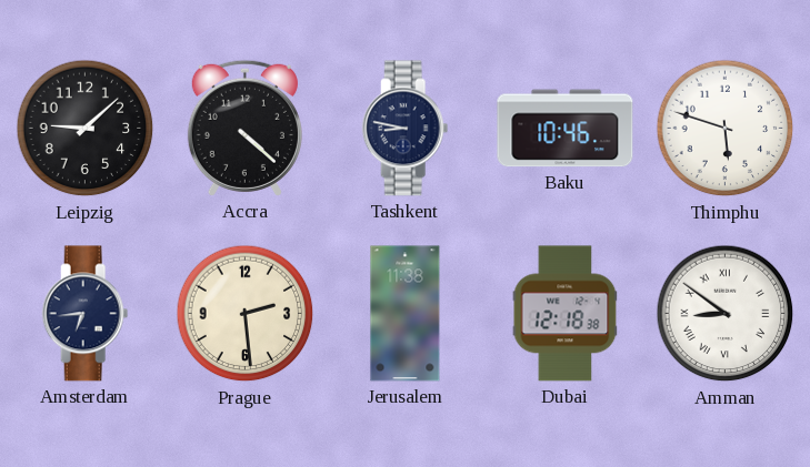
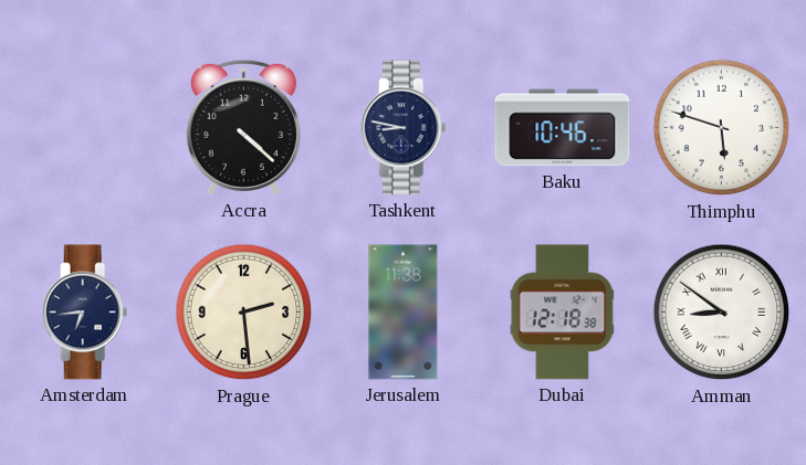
Leipzig: 9:08 -> none (86, 129)
